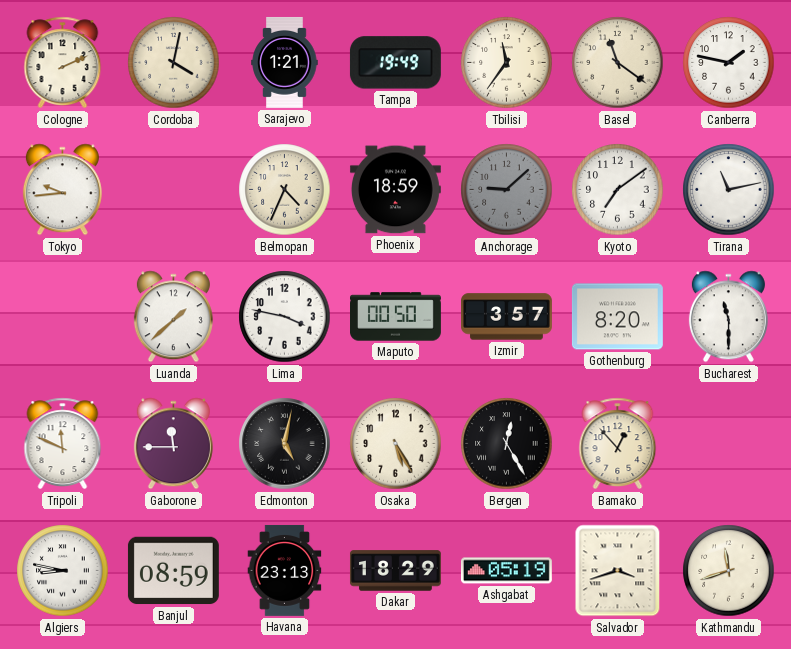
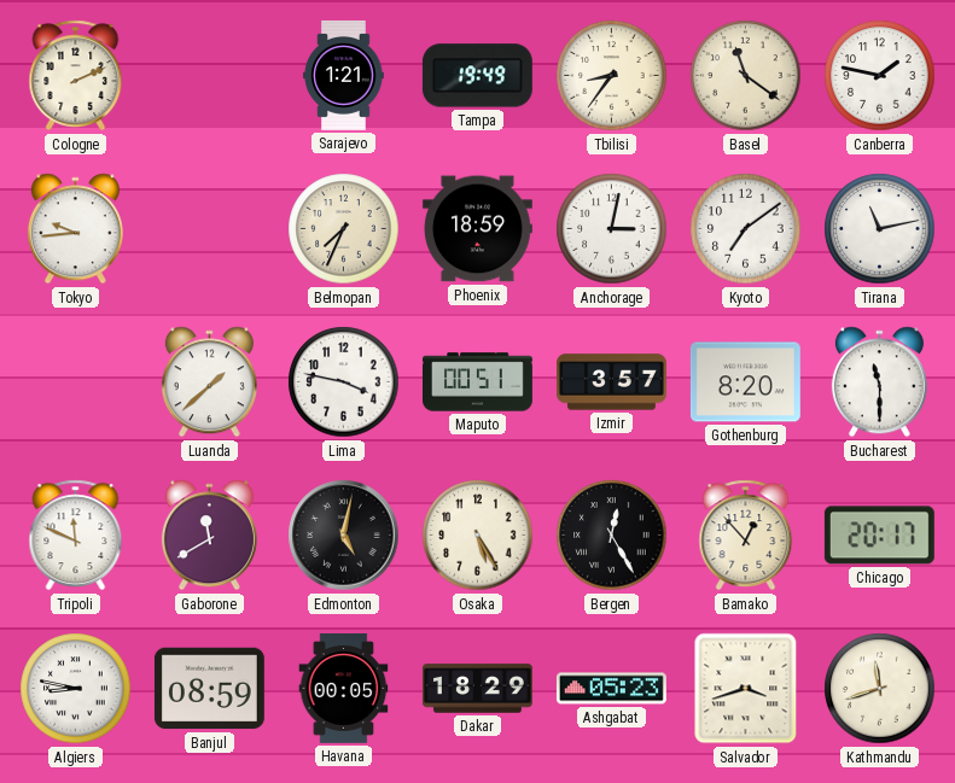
Cordoba: 4:02 -> none (174, 63)
Tbilisi: 11:36 -> 8:36 (612, 76)
Belmopan: 4:34 -> 7:34 (344, 229)
Anchorage: 9:08 -> 3:02 (612, 229)
Anchorage dial: grey -> white (612, 229)
Maputo: 00:50 -> 00:51 (478, 382)
Gaborone: 11:45 -> 11:40 (209, 536)
Chicago: none -> 20:17 (879, 536)
Havana: 23:13 -> 00:05 (344, 688)
Ashgabat: 05:19 -> 05:23 (611, 689)
